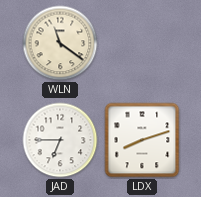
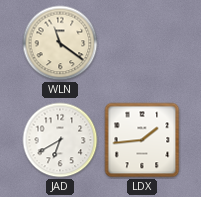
JAD: 6:45 -> 6:40 (60, 140)
LDX: 8:12 -> 1:44 (142, 140)
